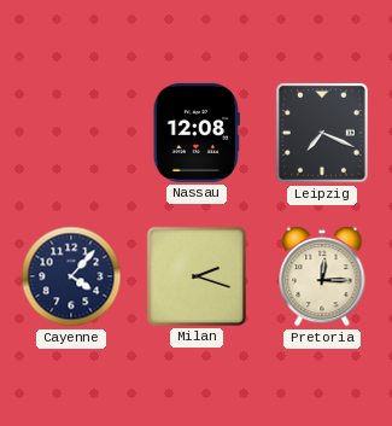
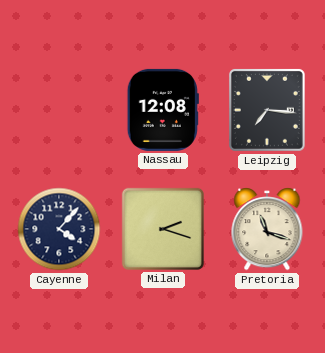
Leipzig: 7:19 -> 7:16 (267, 110)
Pretoria: 12:15 -> 11:18 (267, 229)
